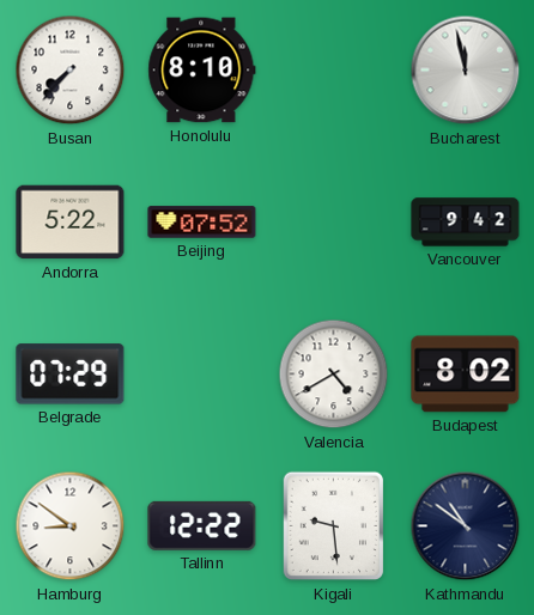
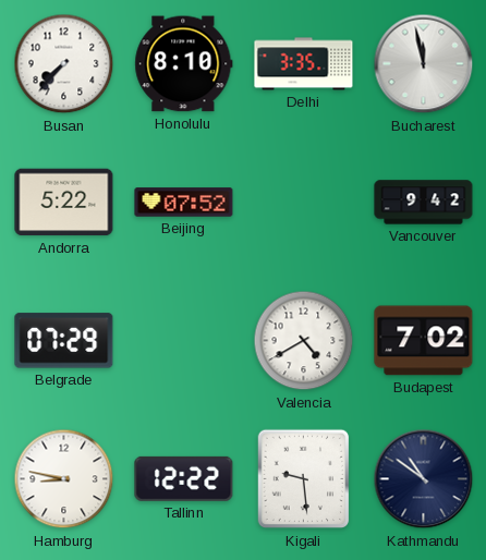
Delhi: none -> 3:35 (304, 64)
Budapest: 8:02 -> 7:02 (424, 341)
Hamburg: 8:51 -> 8:47 (64, 479)
